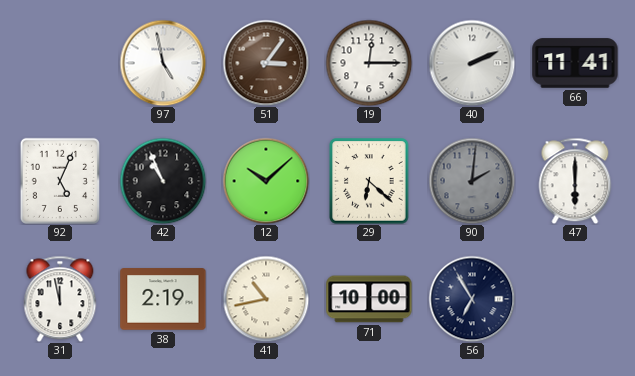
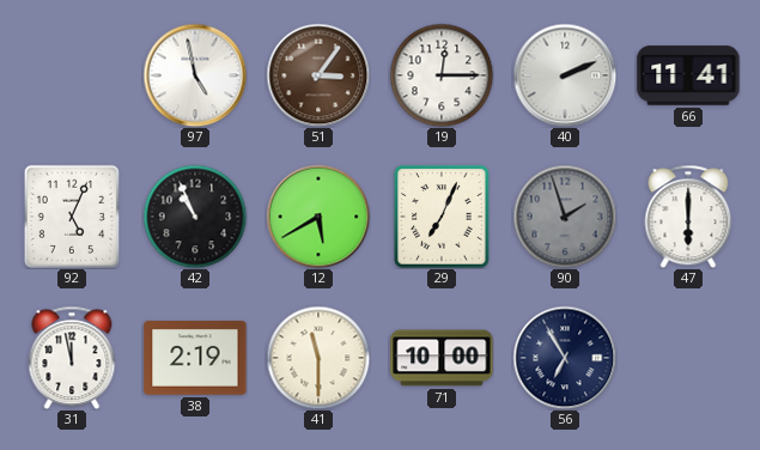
12: 10:08 -> 5:40 (318, 217)
29: 6:22 -> 7:04 (442, 217)
90: 2:01 -> 1:57 (565, 217)
41: 10:43 -> 11:30 (318, 358)
